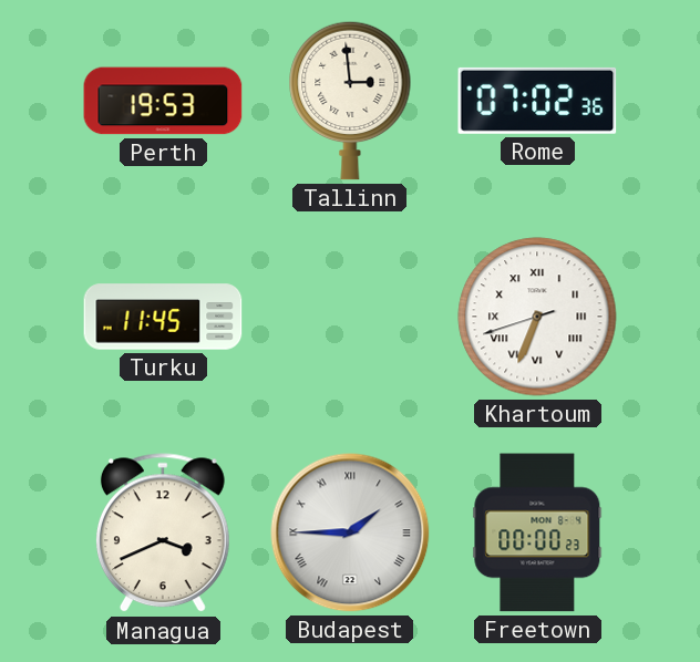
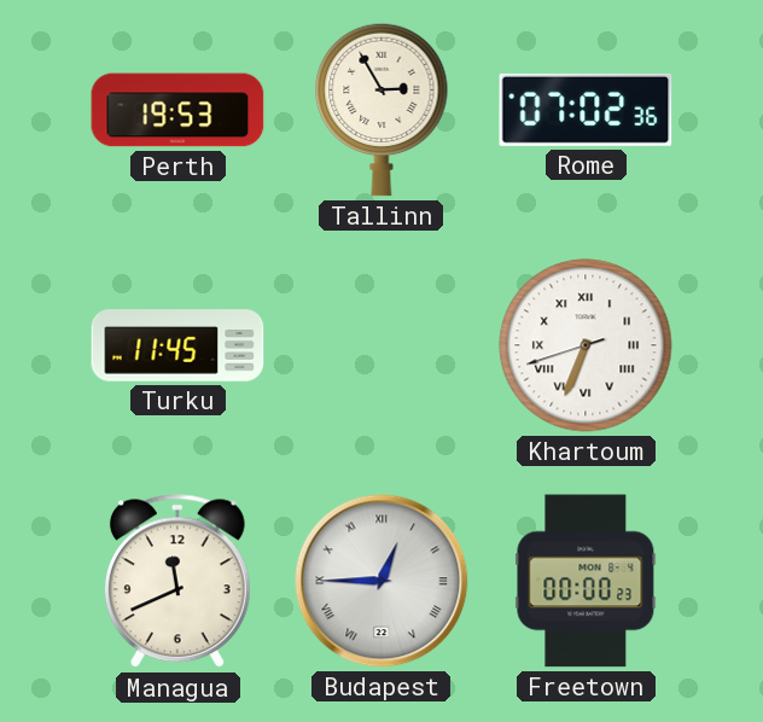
Tallinn: 2:59 -> 2:55 (381, 110)
Managua: 3:41 -> 11:41 (177, 582)
Budapest: 1:45 -> 12:45 (381, 581)
